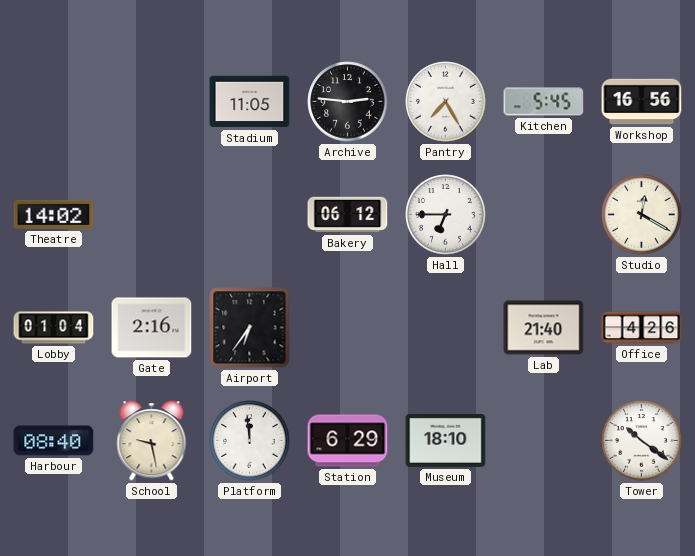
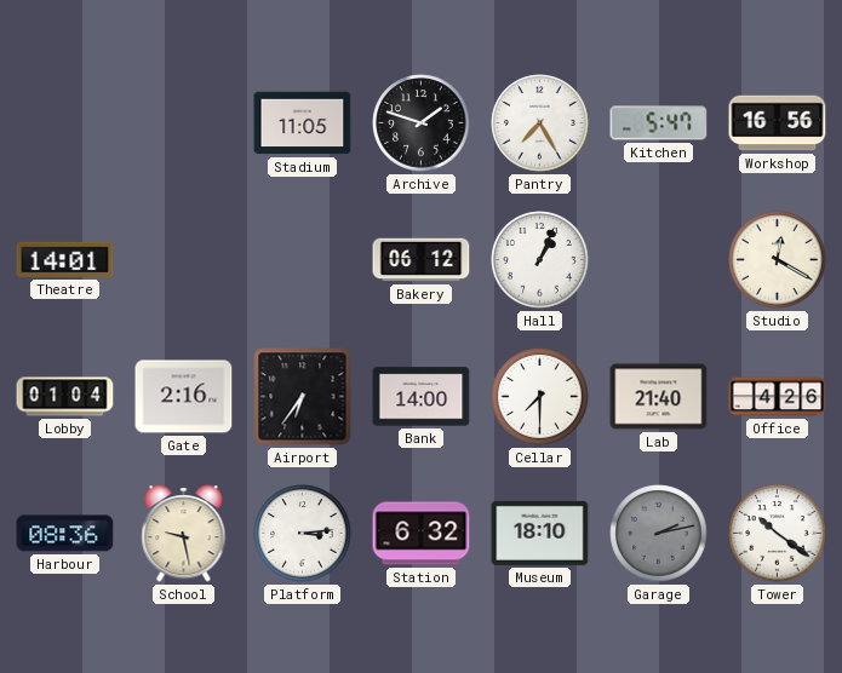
Archive: 2:46 -> 1:48 (422, 123)
Kitchen: 5:45 -> 5:47 (659, 123)
Theatre: 14:02 -> 14:01 (65, 259)
Hall: 6:45 -> 1:04 (540, 260)
Bank: none -> 14:00 (422, 397)
Cellar: none -> 7:30 (540, 397)
Harbour: 08:40 -> 08:36 (65, 534)
Platform: 11:59 -> 3:14 (303, 534)
Station: 6:29 -> 6:32 (422, 534)
Garage: none -> 2:13 (659, 534)
